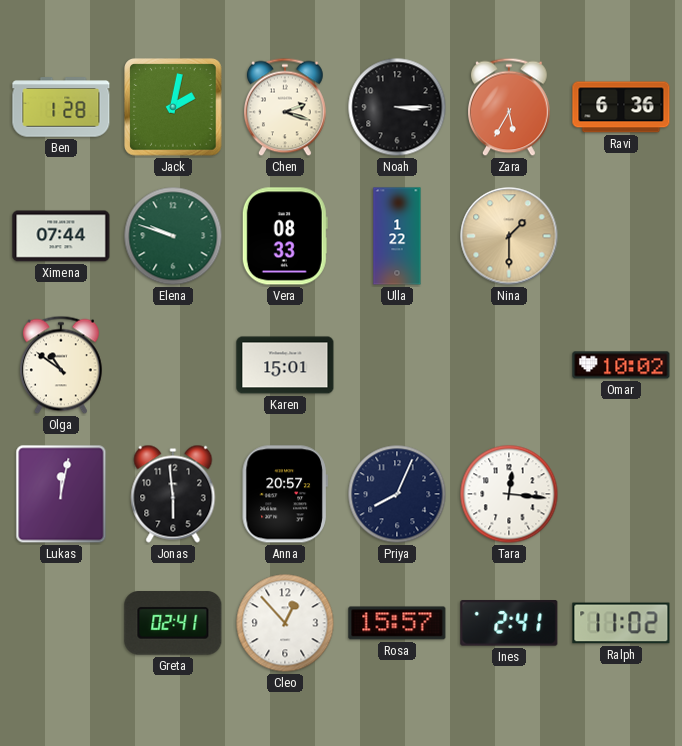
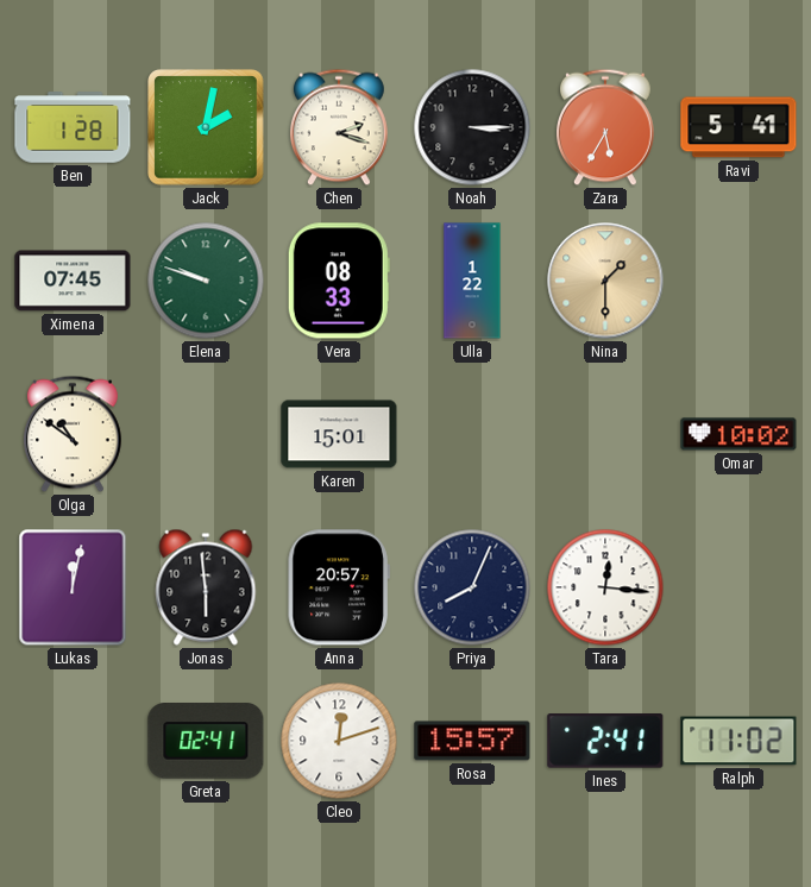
Ravi: 6:36 -> 5:41 (738, 127)
Ximena: 07:44 -> 07:45 (73, 281)
Cleo: 12:53 -> 12:12 (339, 741)
